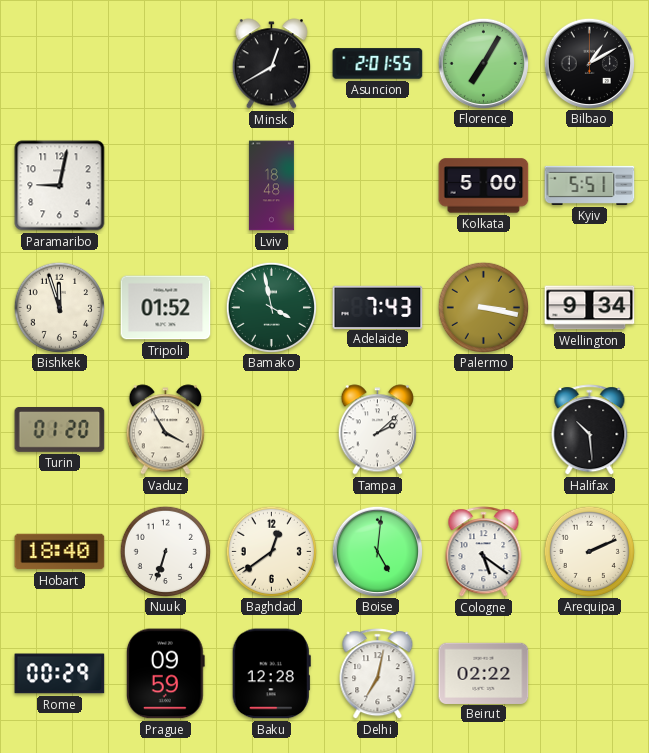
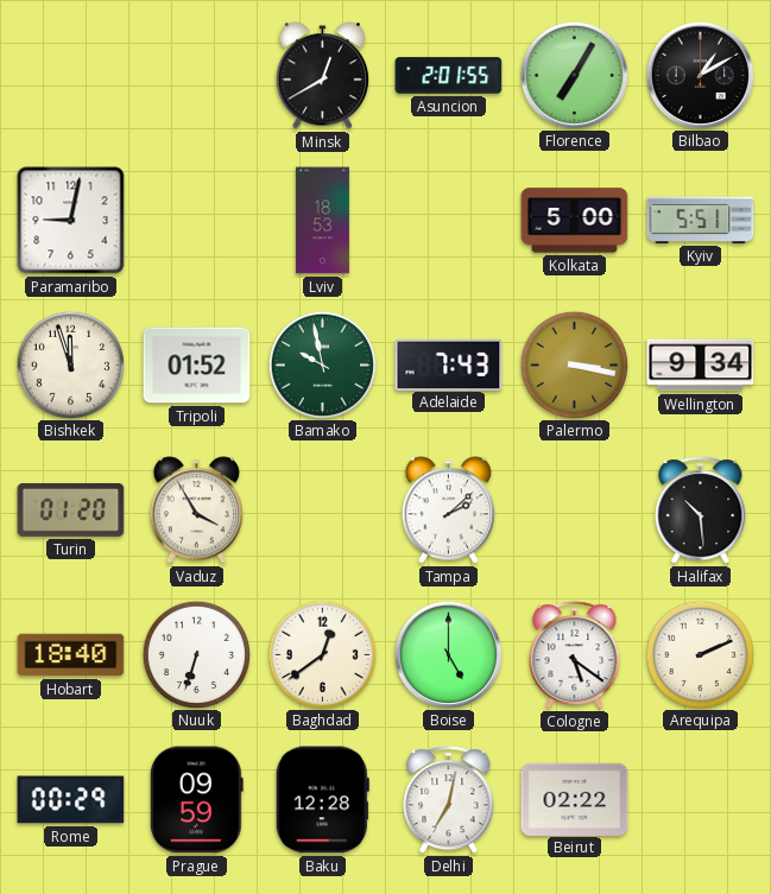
Lviv: 18:48 -> 18:53 (322, 221)
Bamako: 3:58 -> 9:58 (322, 364)
Boise: 5:01 -> 5:00 (448, 654)
